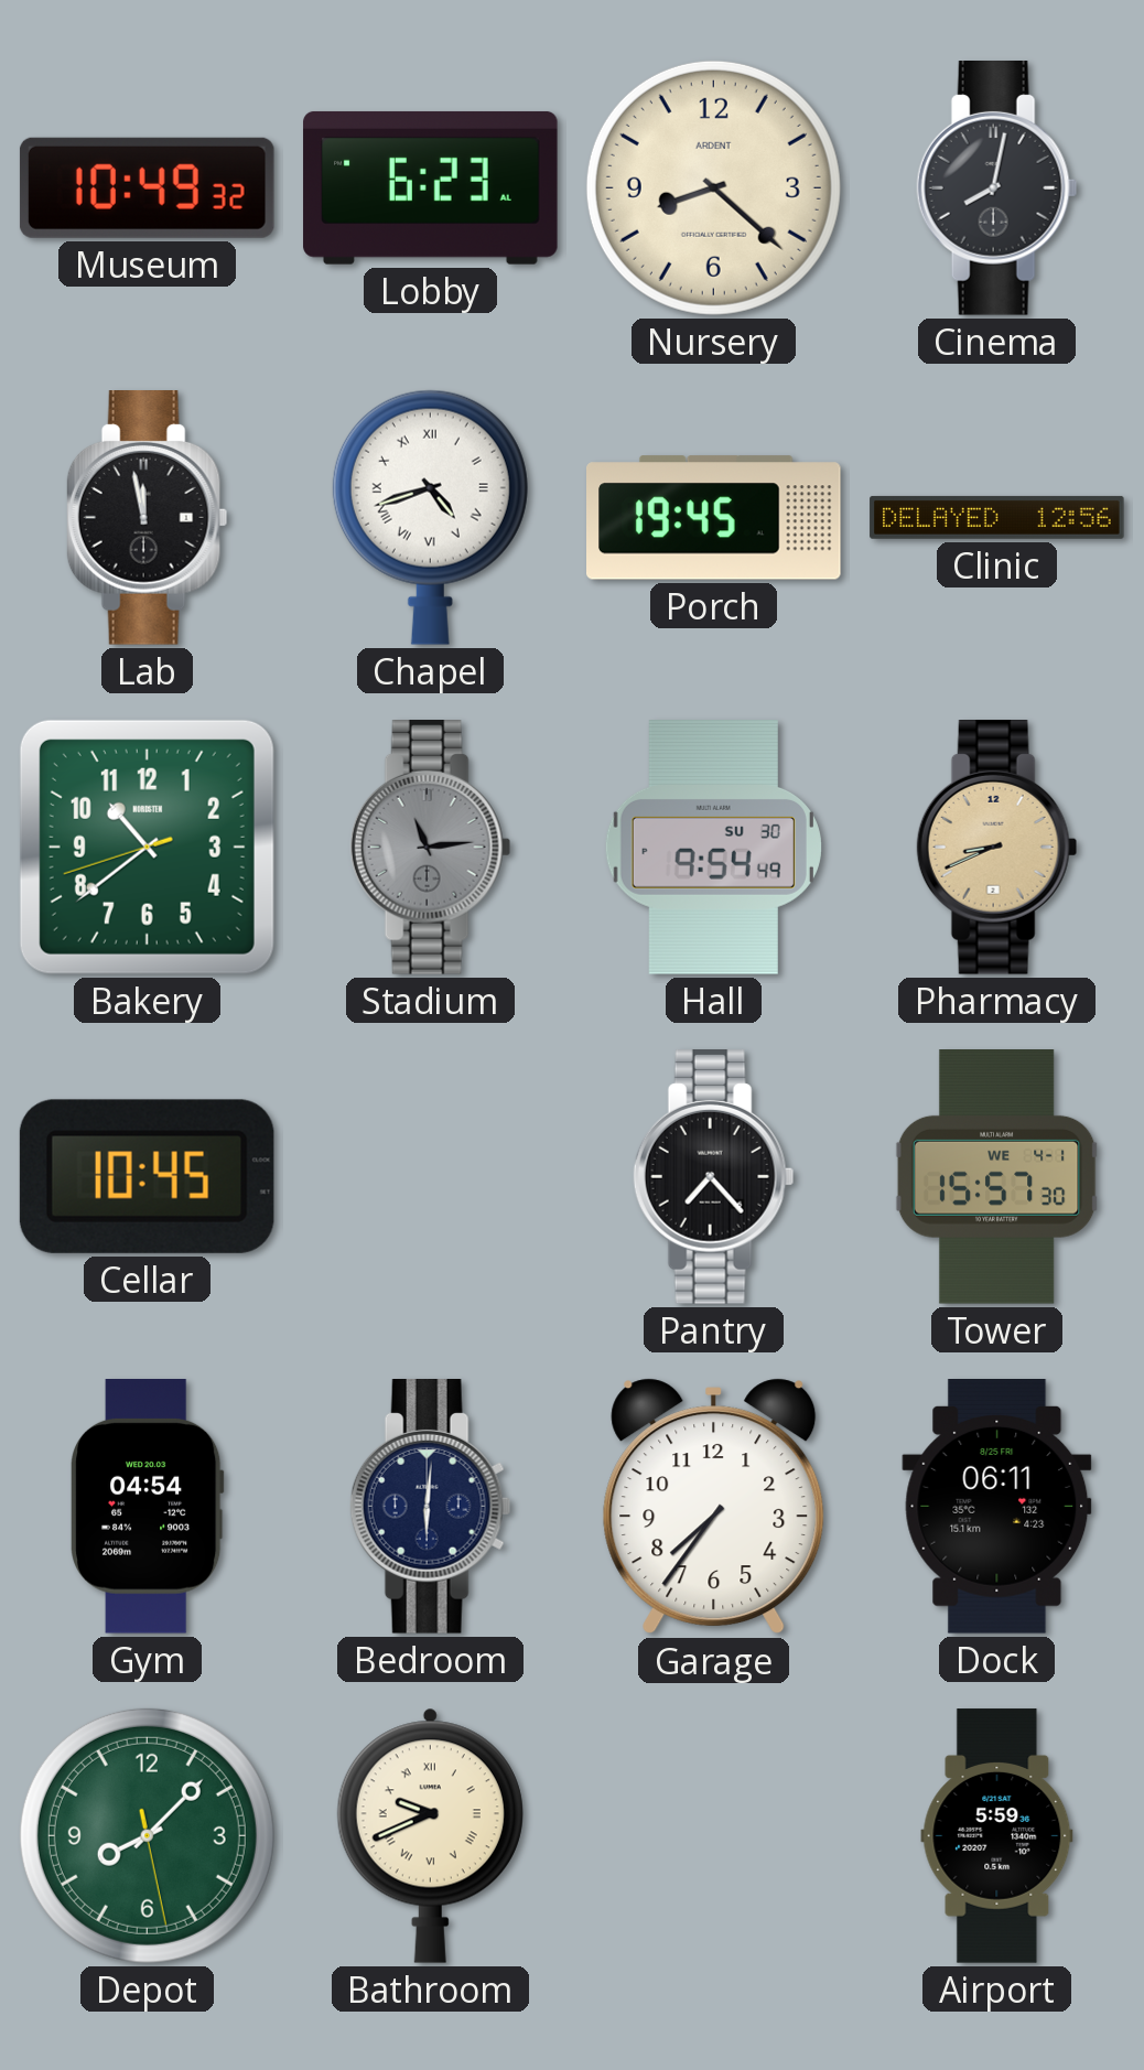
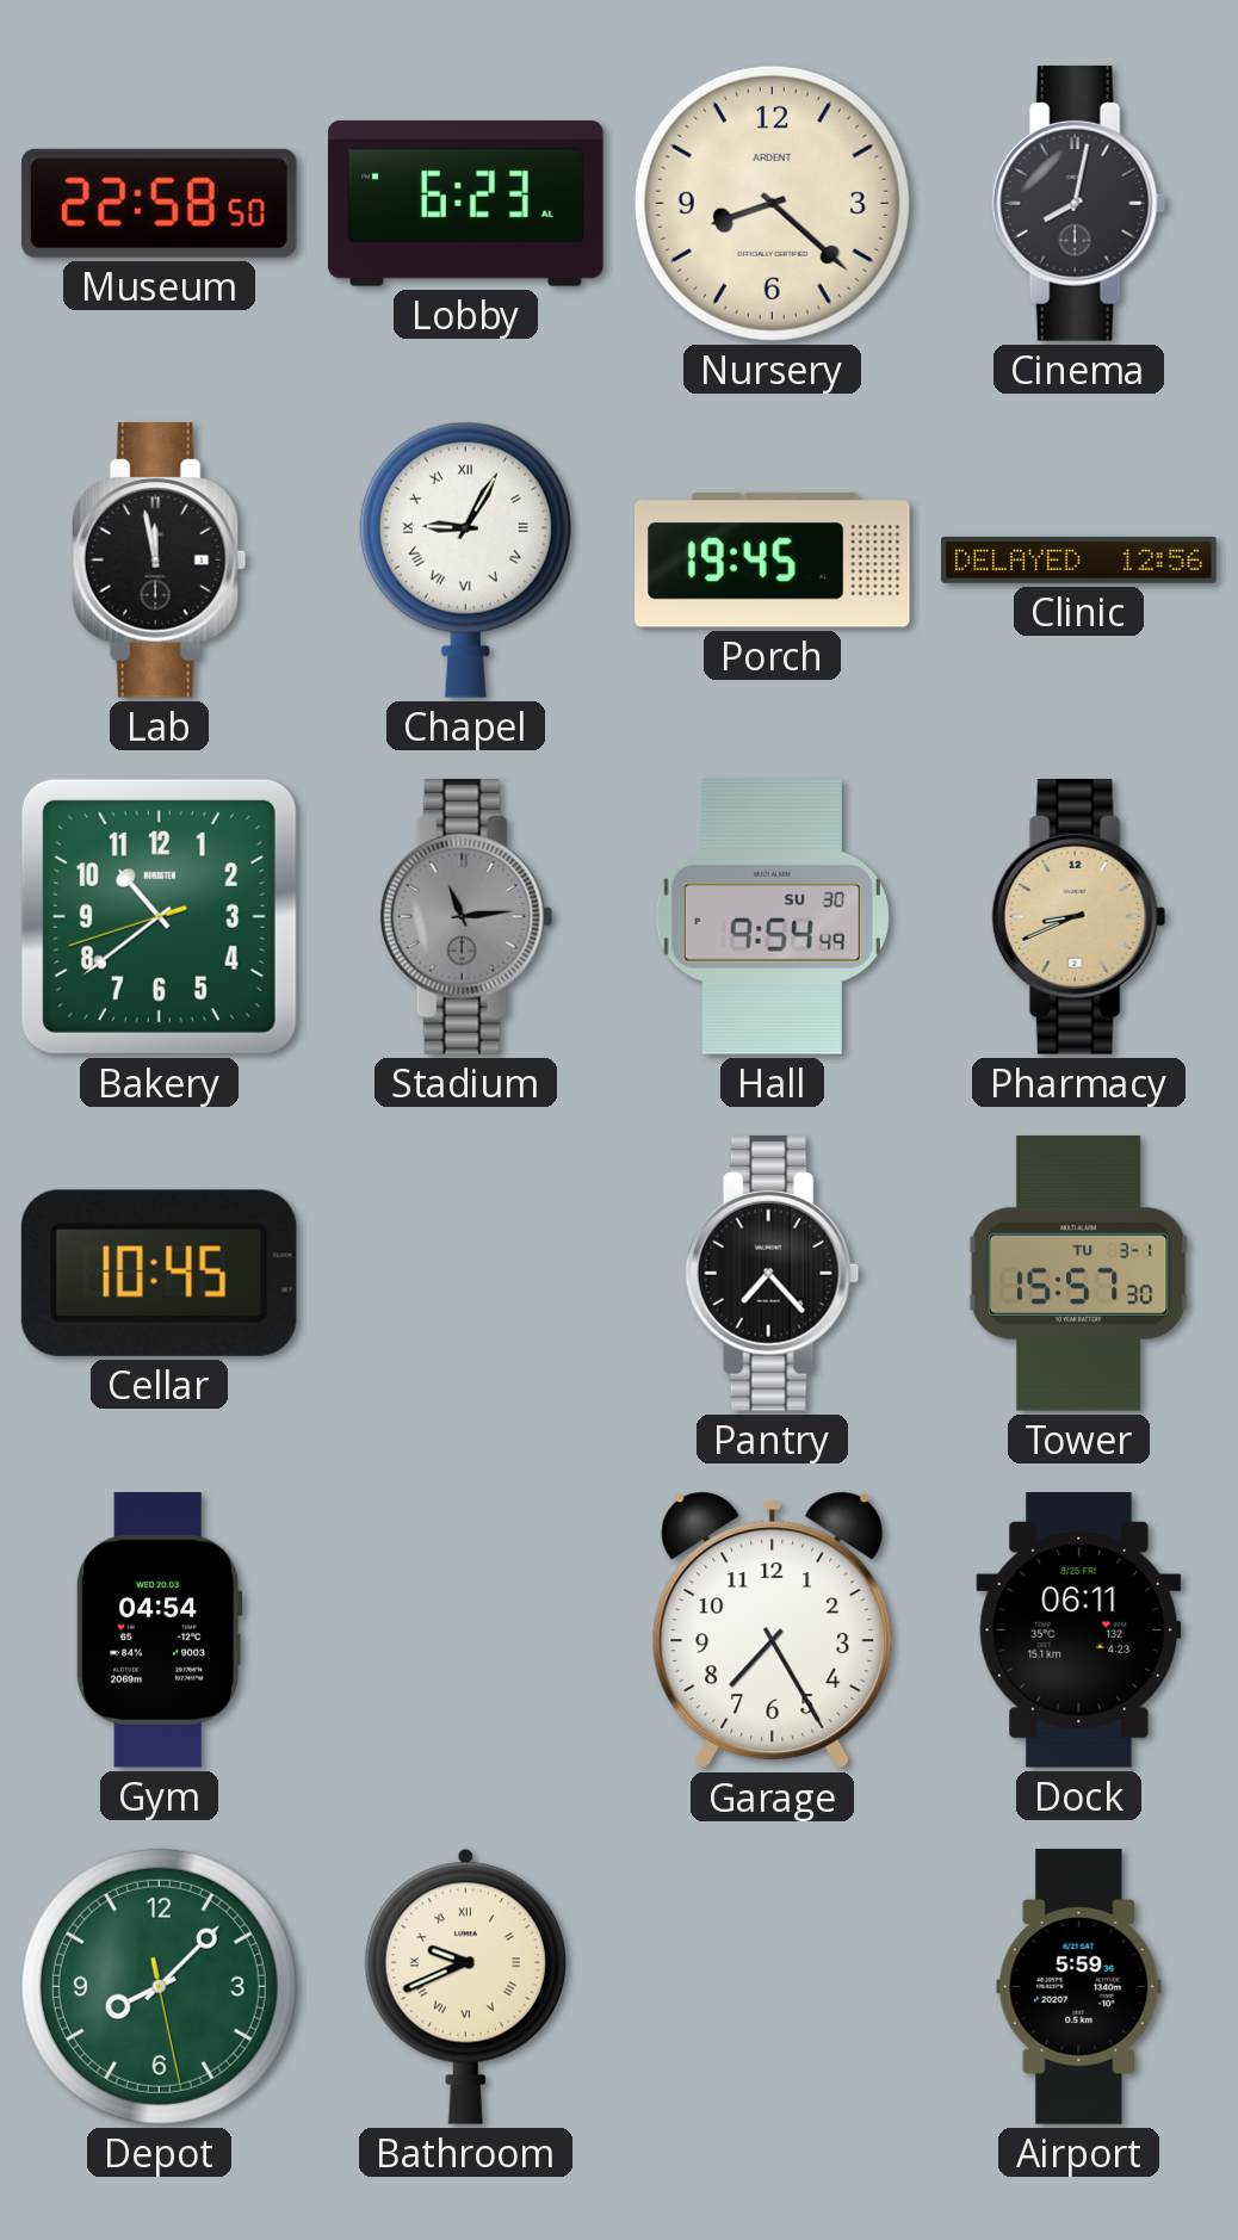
Museum: 10:49 -> 22:58 (159, 203)
Chapel: 4:42 -> 9:05 (465, 559)
Tower date: WE 4-1 -> TU 3-1 (1079, 1274)
Bedroom: 6:01 -> none (431, 1507)
Garage: 7:36 -> 7:25 (773, 1631)
